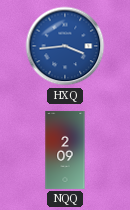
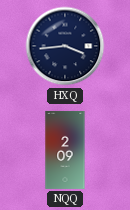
HXQ dial: blue -> navy (65, 46)
